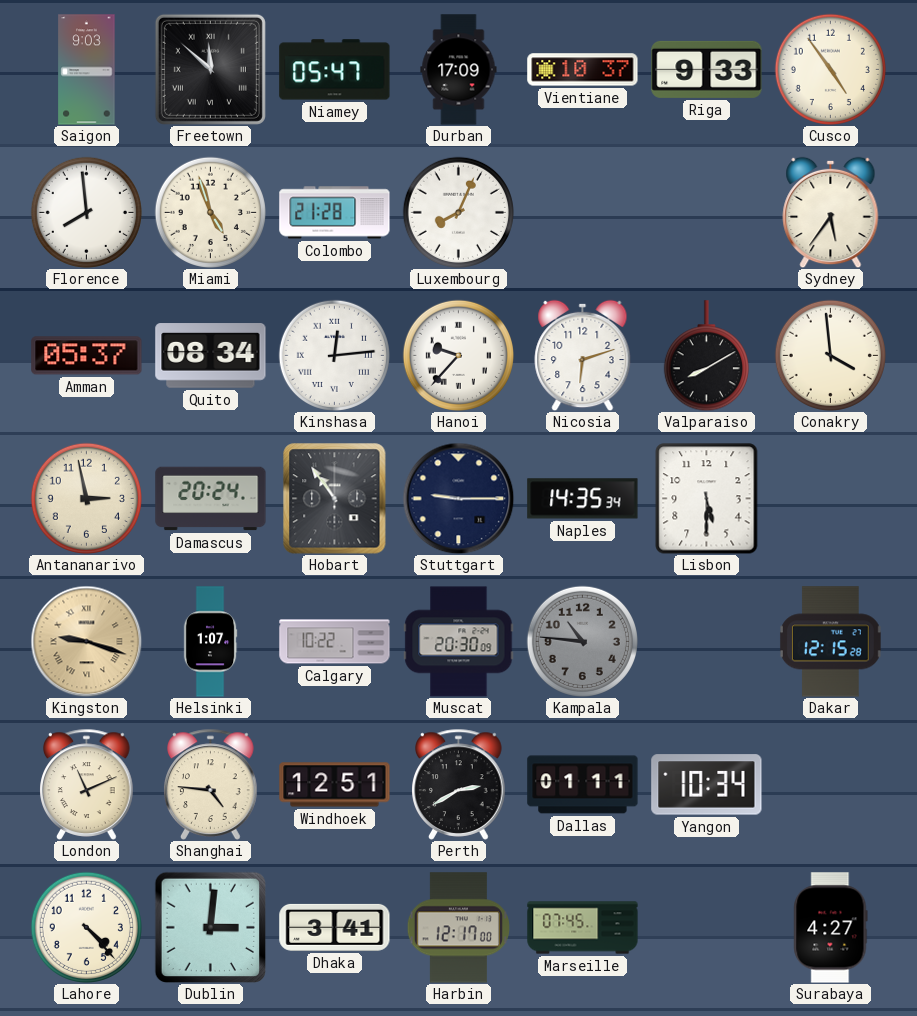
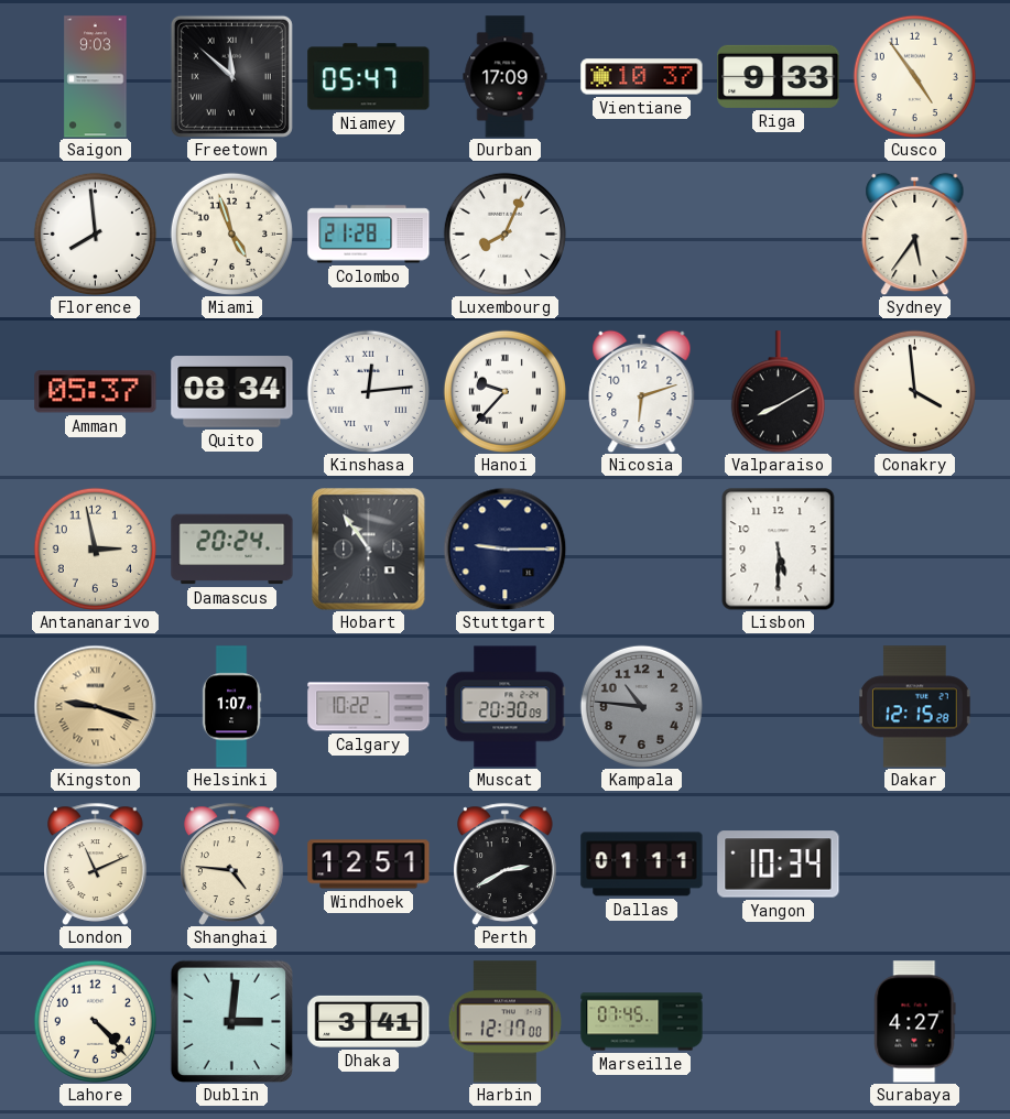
Naples: 14:35 -> none (583, 499)
